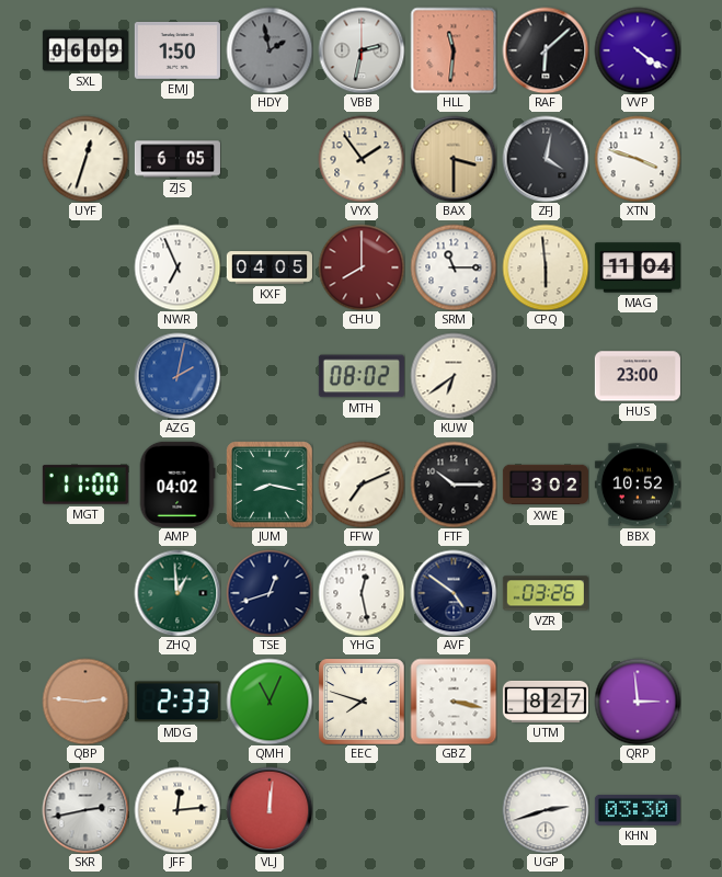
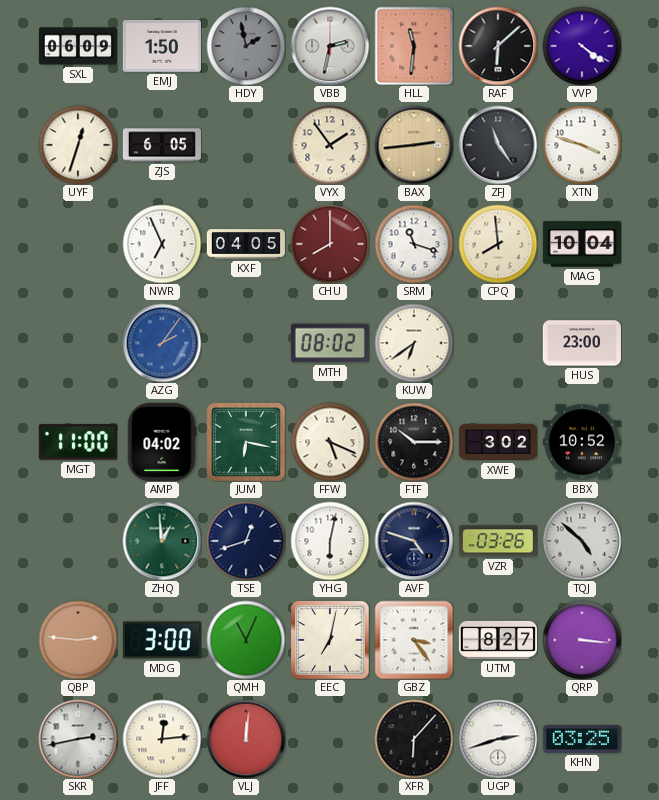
BAX: 3:30 -> 2:44 (414, 145)
ZFJ: 4:02 -> 11:24 (498, 145)
SRM: 11:15 -> 11:18 (414, 244)
CPQ: 5:59 -> 7:59 (498, 244)
MAG: 11:04 -> 10:04 (582, 244)
AZG: 2:02 -> 2:06 (162, 343)
JUM: 8:17 -> 6:17 (246, 442)
FFW: 7:11 -> 5:19 (330, 442)
YHG: 12:28 -> 6:02 (330, 541)
AVF: 4:51 -> 4:48 (414, 541)
TQJ: none -> 4:52 (582, 541)
MDG: 2:33 -> 3:00 (162, 640)
EEC: 7:48 -> 7:02 (330, 640)
GBZ: 3:17 -> 3:24 (414, 640)
QRP: 2:59 -> 3:16 (582, 640)
XFR: none -> 6:07 (414, 739)
KHN: 03:30 -> 03:25 (582, 739)
